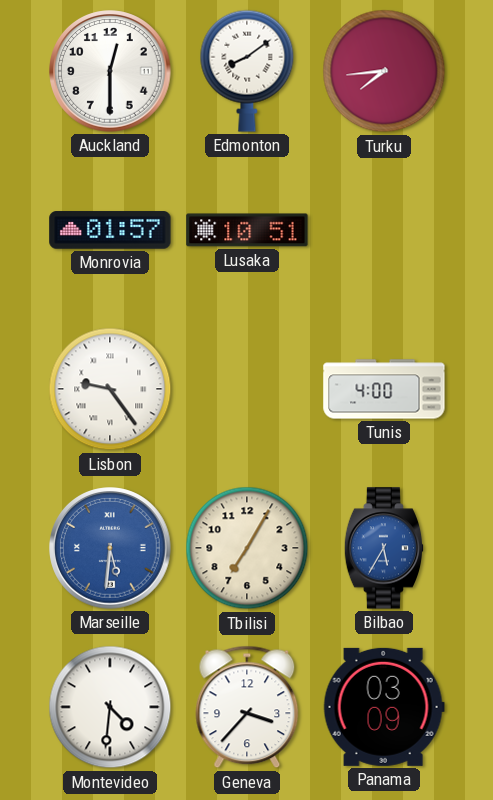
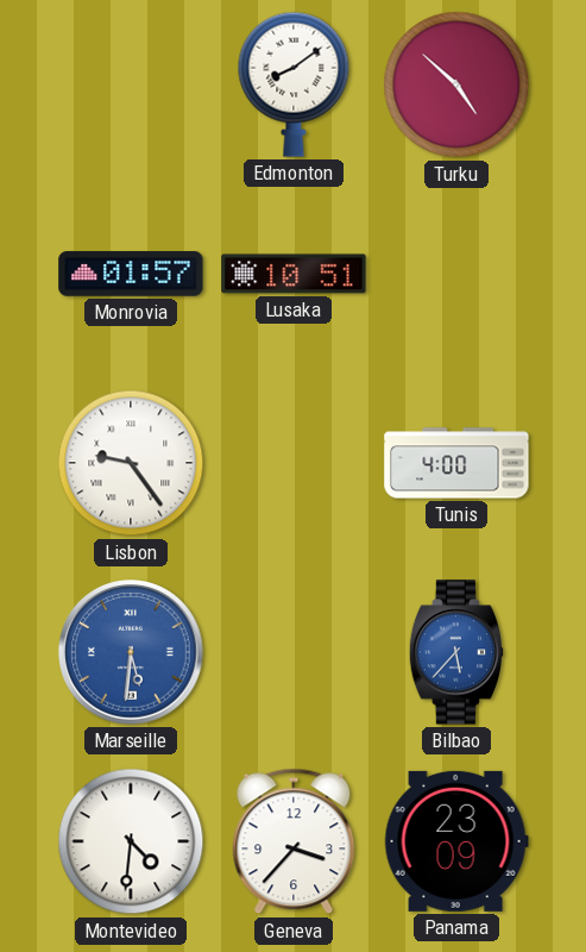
Auckland: 12:30 -> none (110, 71)
Turku: 7:44 -> 4:52 (456, 84)
Tbilisi: 7:05 -> none (247, 548)
Bilbao: 5:35 -> 5:37 (456, 652)
Panama: 03:09 -> 23:09 (456, 841)
